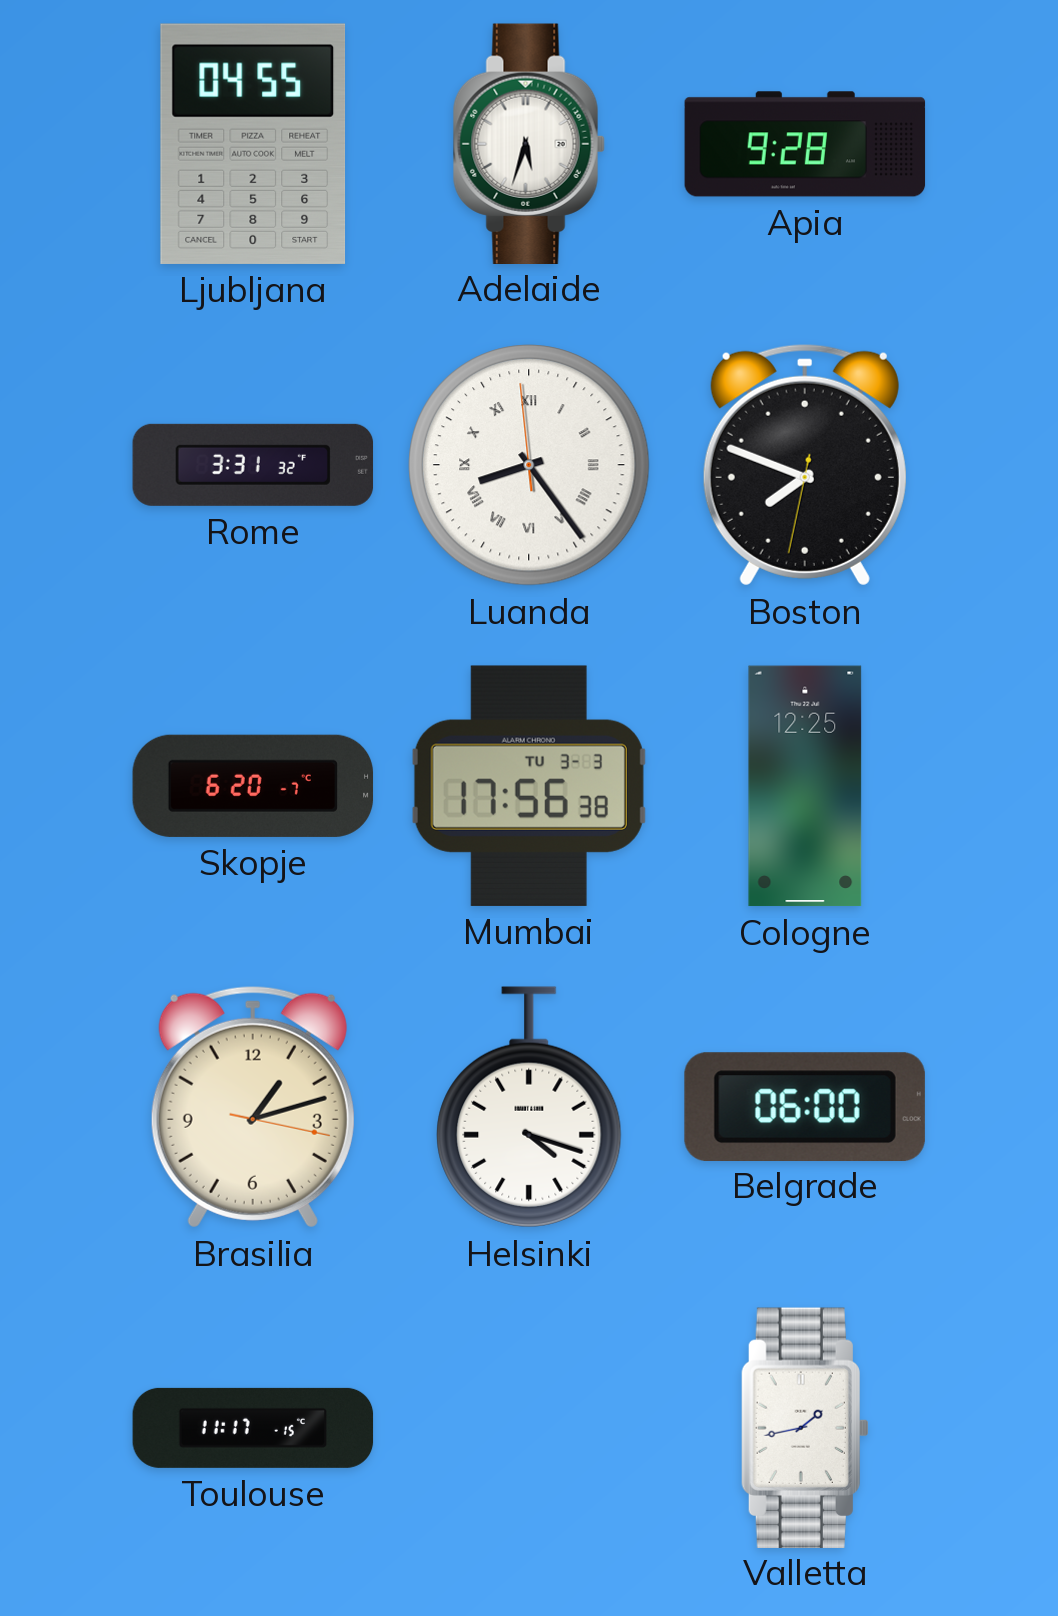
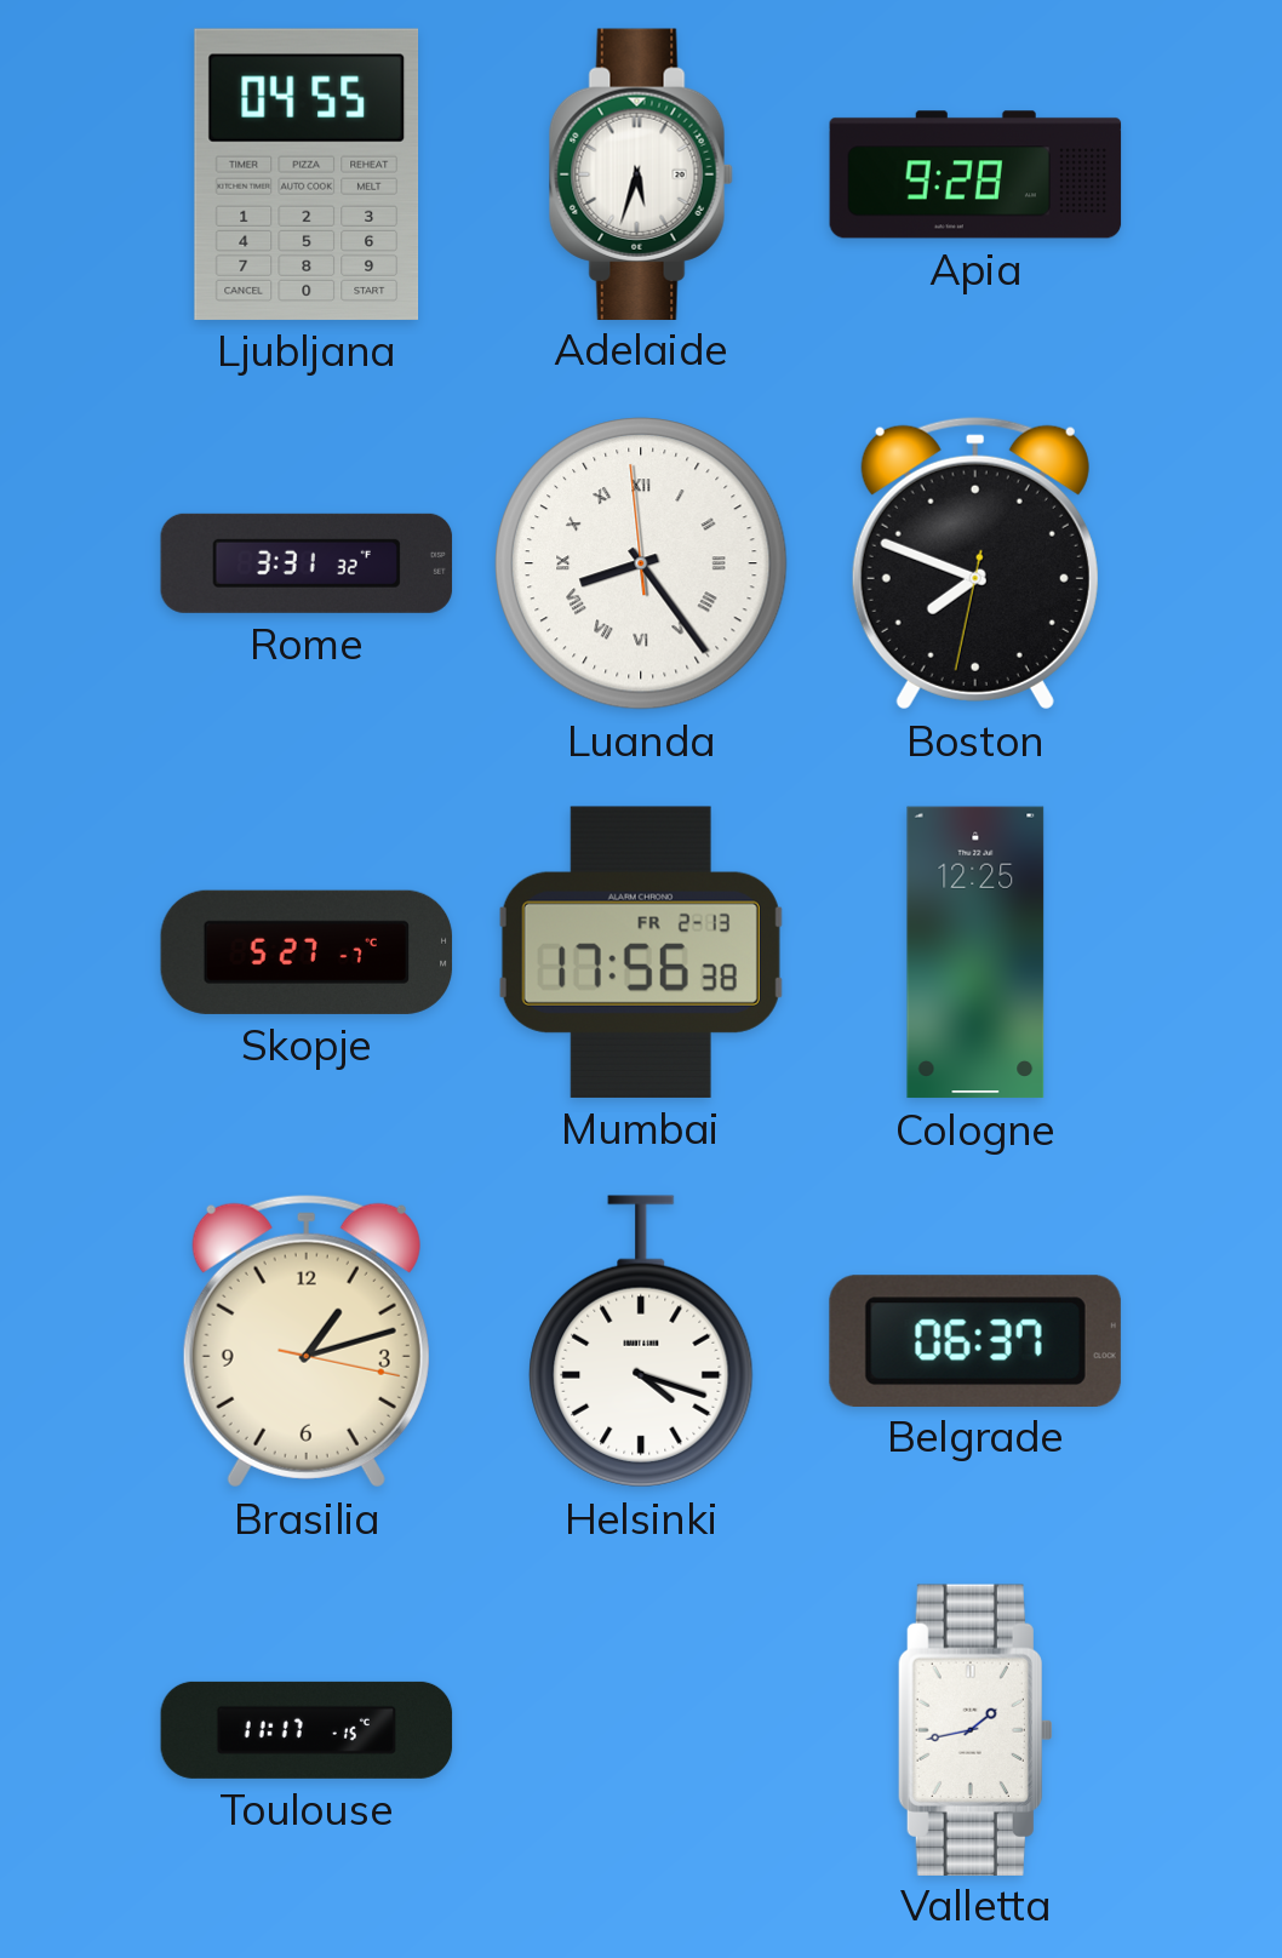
Skopje: 6:20 -> 5:27 (307, 952)
Mumbai date: TU 3-3 -> FR 2-13 (641, 952)
Belgrade: 06:00 -> 06:37 (975, 1340)
